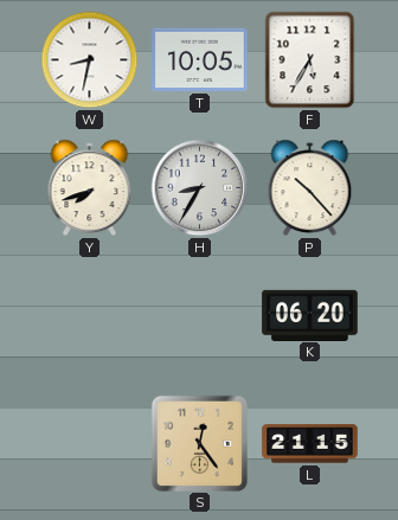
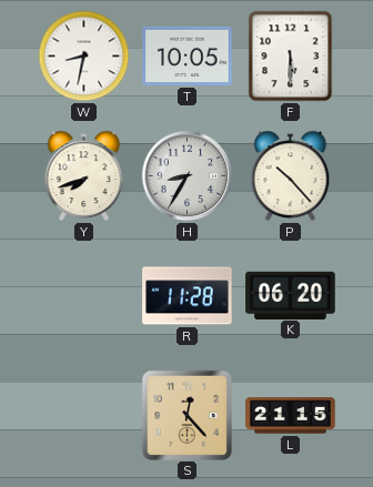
F: 5:35 -> 5:30 (291, 57)
R: none -> 11:28 (188, 296)
S: 12:24 -> 12:23 (186, 415)
